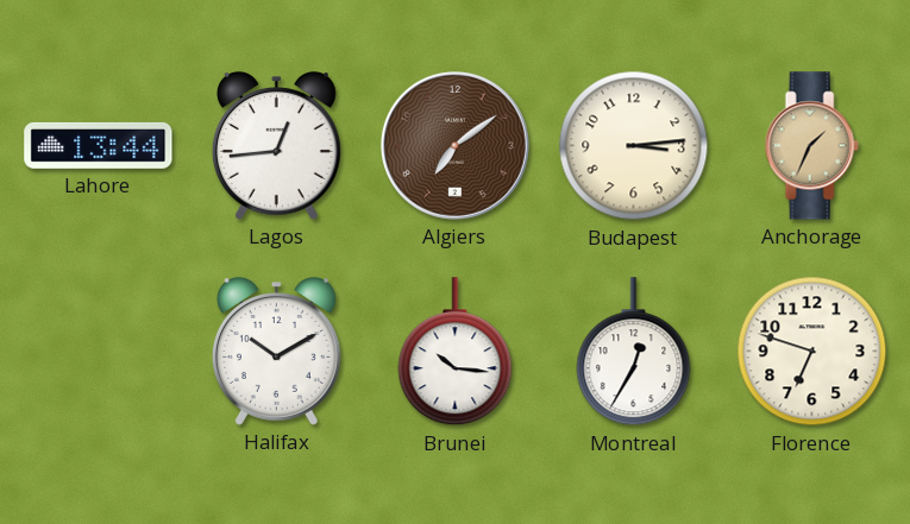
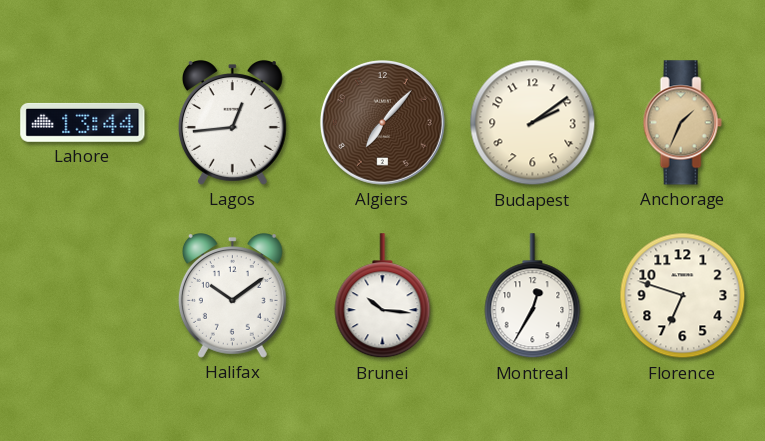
Algiers: 7:09 -> 7:07 (382, 122)
Budapest: 3:14 -> 2:09 (533, 123)
Halifax: 10:10 -> 10:09 (232, 296)
